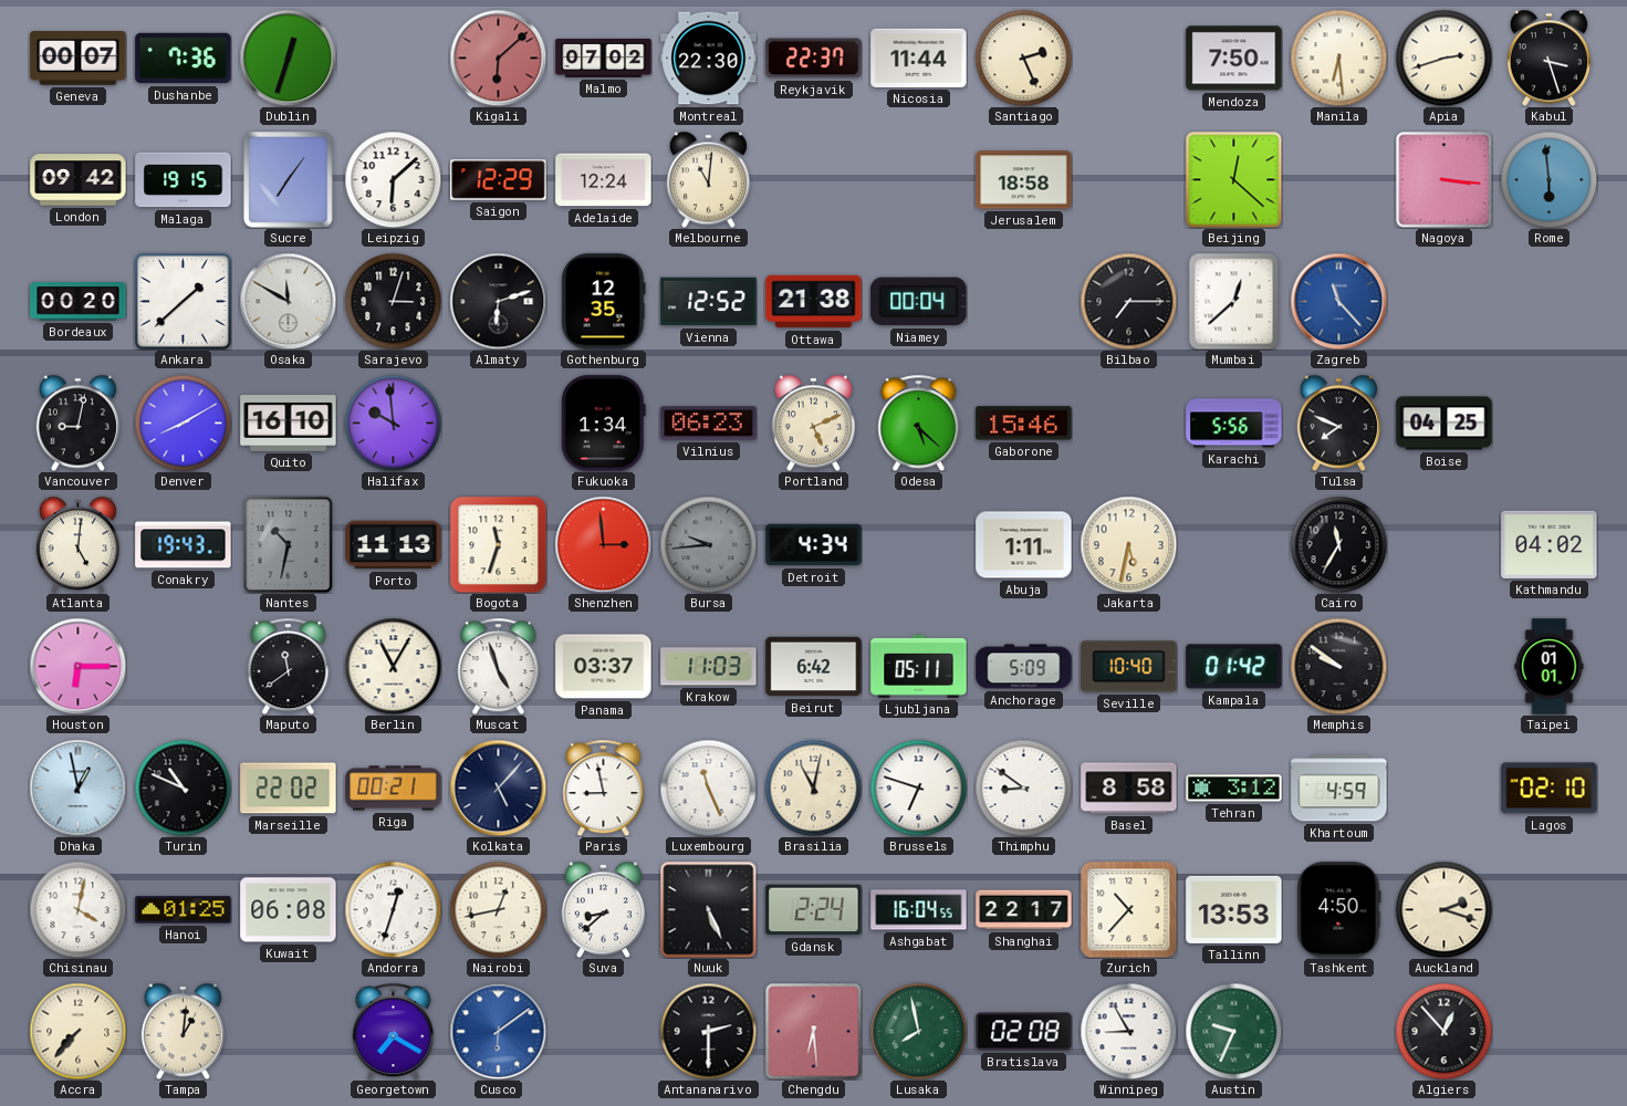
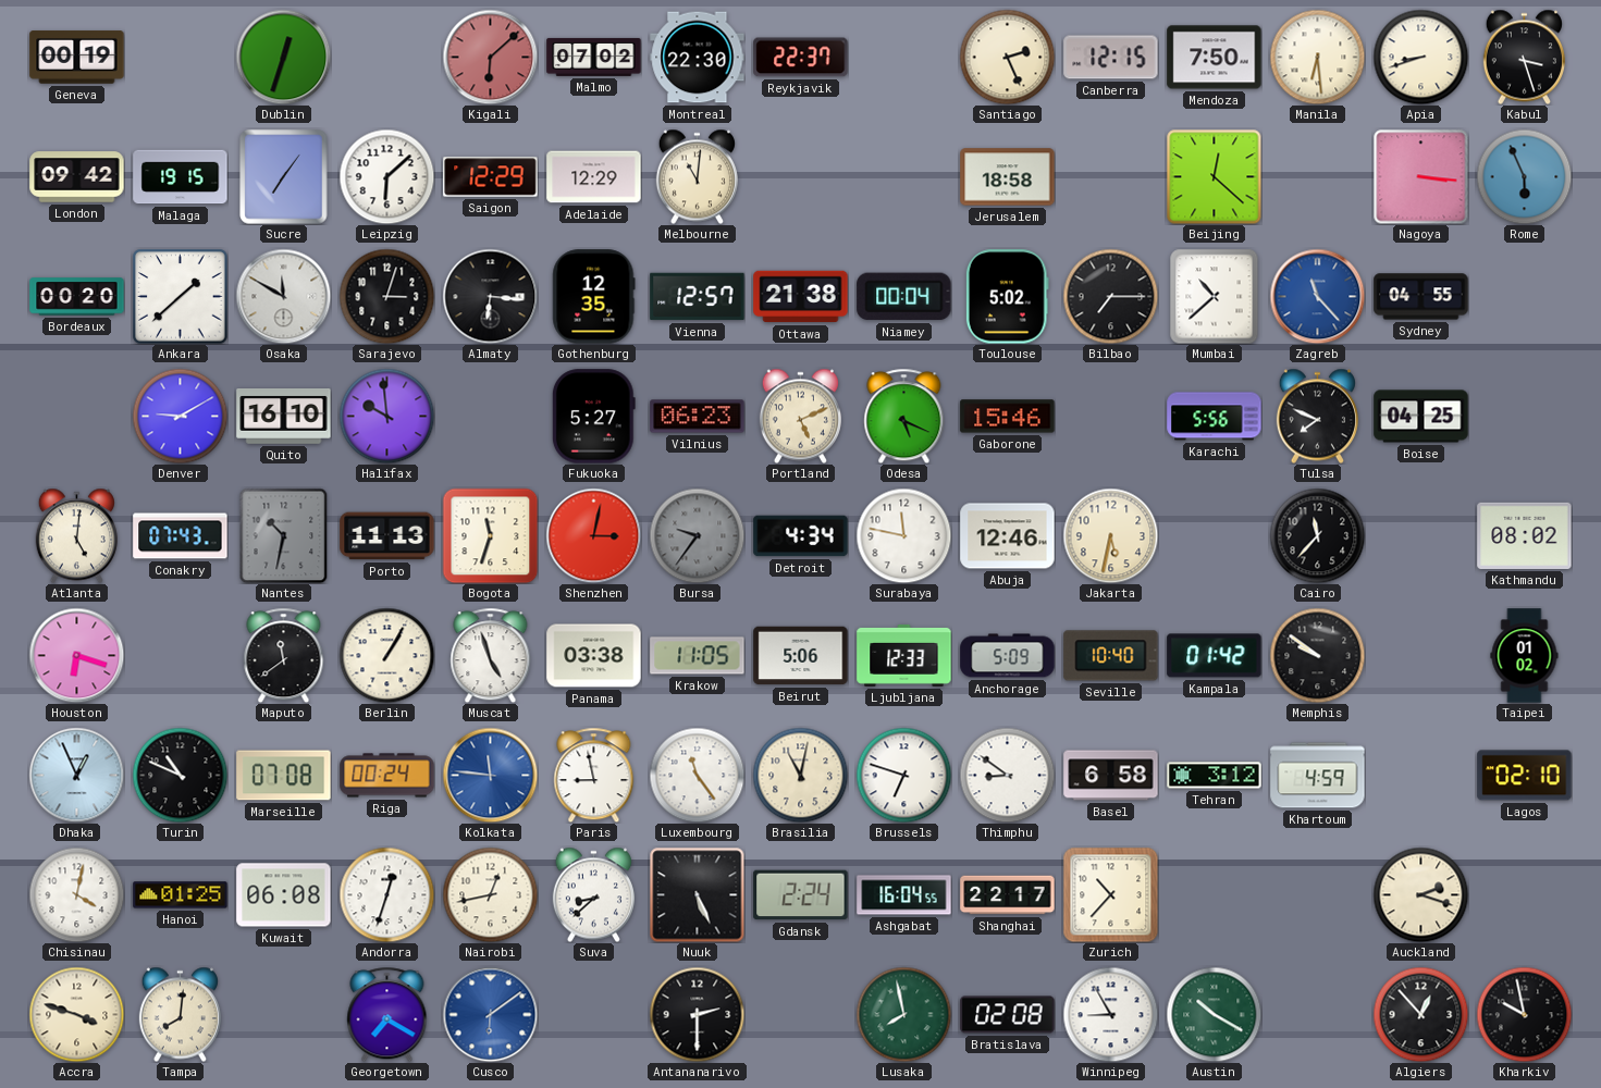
Geneva: 00:07 -> 00:19 (77, 58)
Dushanbe: 7:36 -> none (184, 59)
Nicosia: 11:44 -> none (919, 58)
Canberra: none -> 12:15 (1111, 58)
Apia: 2:42 -> 8:42 (1420, 57)
Adelaide: 12:24 -> 12:29 (594, 177)
Rome: 5:59 -> 5:56 (1524, 176)
Almaty: 6:12 -> 6:16 (490, 296)
Vienna: 12:52 -> 12:57 (698, 297)
Toulouse: none -> 5:02 (1007, 297)
Mumbai: 12:38 -> 10:38 (1215, 296)
Sydney: none -> 04:55 (1421, 297)
Vancouver: 9:02 -> none (77, 422)
Denver: 8:10 -> 9:10 (180, 416)
Fukuoka: 1:34 -> 5:27 (593, 417)
Odesa: 5:22 -> 5:19 (904, 416)
Conakry: 19:43 -> 07:43 (181, 536)
Shenzhen: 2:59 -> 3:02 (593, 535)
Bursa: 9:44 -> 9:36 (697, 535)
Surabaya: none -> 11:47 (903, 535)
Abuja: 1:11 -> 12:46 (1008, 536)
Cairo: 11:35 -> 11:37 (1317, 535)
Kathmandu: 04:02 -> 08:02 (1525, 535)
Houston: 6:15 -> 6:18 (76, 655)
Berlin: 11:05 -> 1:05 (386, 655)
Panama: 03:37 -> 03:38 (594, 656)
Krakow: 11:03 -> 11:05 (698, 656)
Beirut: 6:42 -> 5:06 (801, 656)
Ljubljana: 05:11 -> 12:33 (904, 655)
Taipei: 01:01 -> 01:02 (1525, 656)
Dhaka: 12:58 -> 12:56 (76, 775)
Marseille: 22:02 -> 07:08 (284, 776)
Riga: 00:21 -> 00:24 (387, 776)
Kolkata: 5:07 -> 11:46 (490, 775)
Kolkata dial: navy -> blue (490, 775)
Luxembourg: 11:26 -> 11:24 (697, 775)
Basel: 8:58 -> 6:58 (1111, 776)
Tallinn: 13:53 -> none (1234, 909)
Tashkent: 4:50 -> none (1339, 910)
Accra: 7:37 -> 3:48 (76, 1014)
Tampa: 1:01 -> 8:01 (180, 1014)
Chengdu: 6:29 -> none (813, 1031)
Austin: 9:34 -> 10:20 (1214, 1014)
Kharkiv: none -> 9:58 (1524, 1014)
